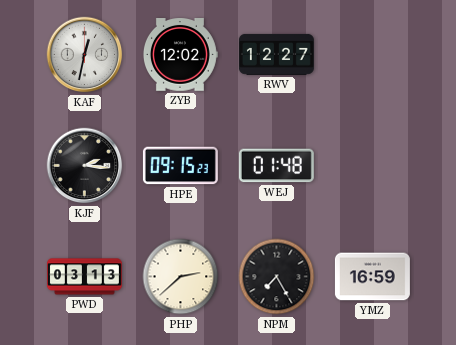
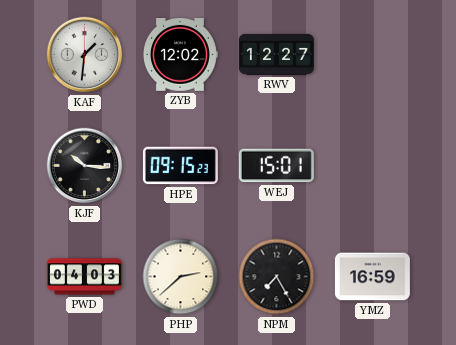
KAF: 12:32 -> 1:31 (85, 55)
KJF: 2:16 -> 10:16 (85, 166)
WEJ: 01:48 -> 15:01 (276, 166)
PWD: 03:13 -> 04:03 (84, 277)
